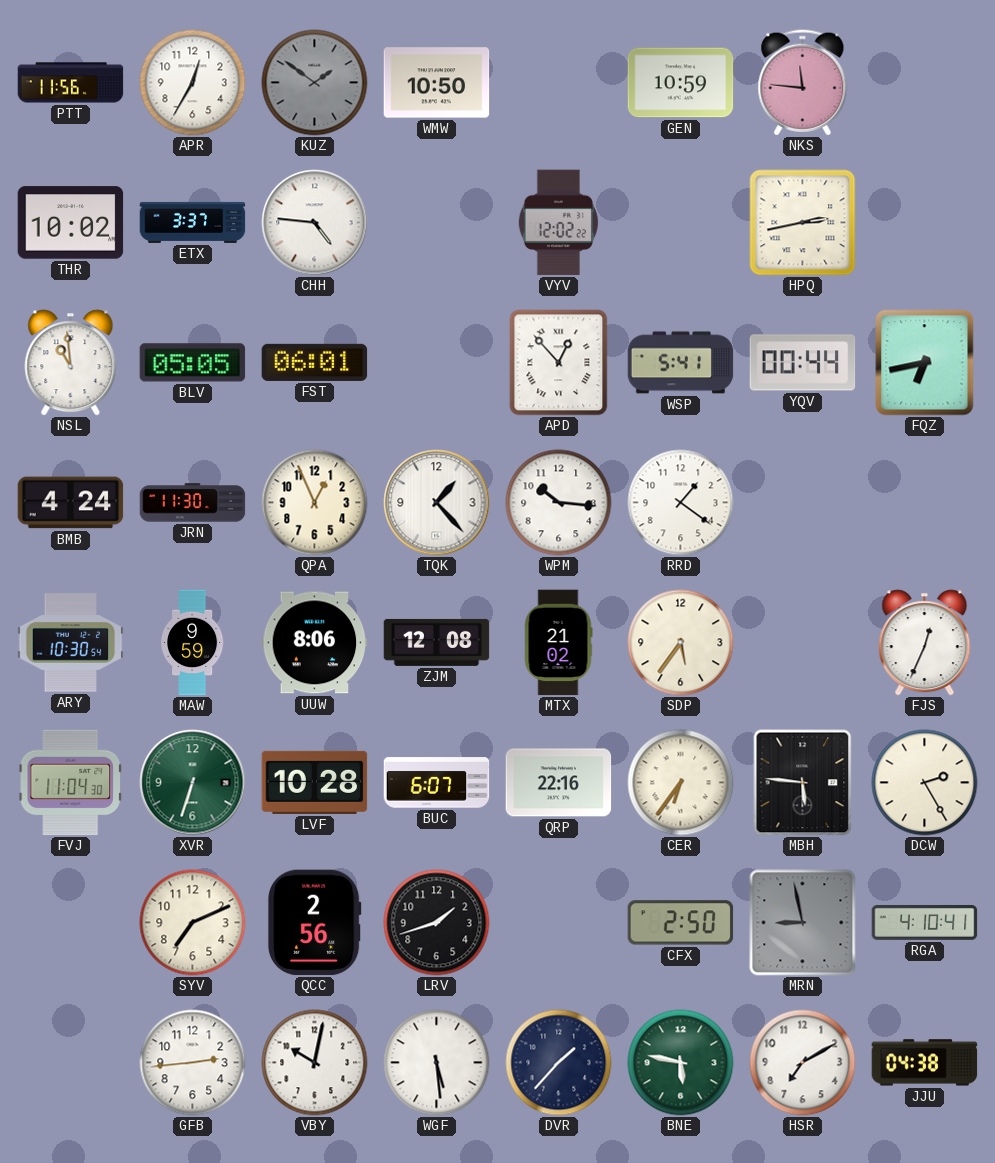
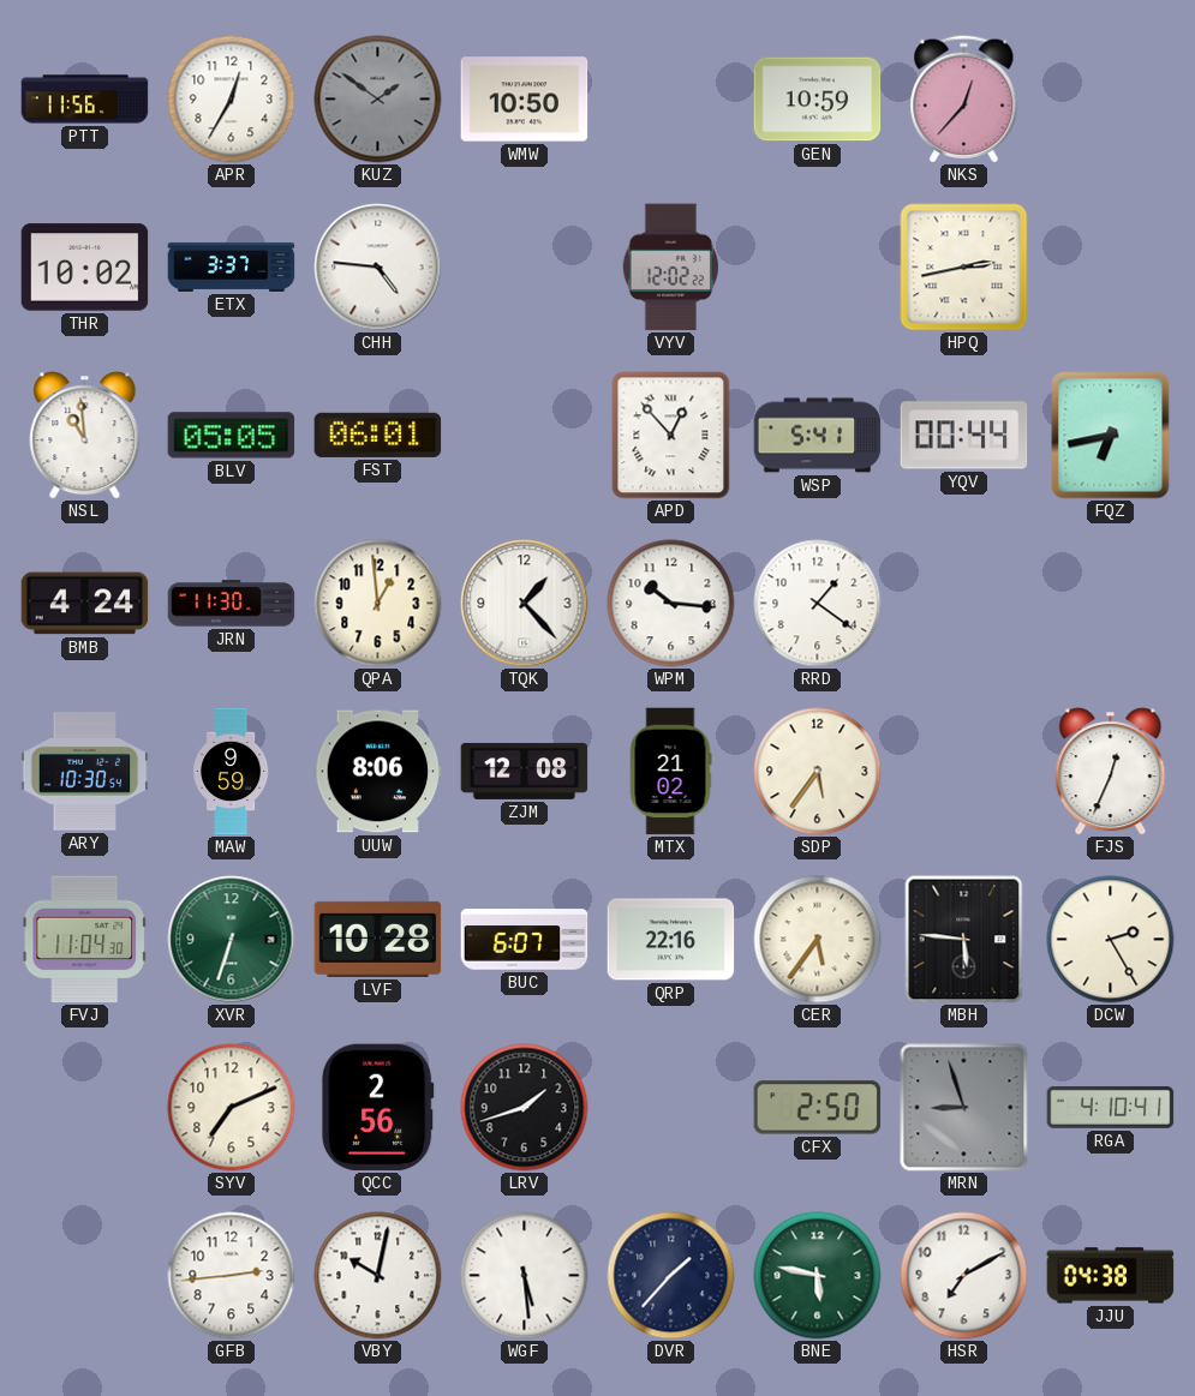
NKS: 11:46 -> 12:37 (964, 100)
QPA: 12:56 -> 12:59 (378, 604)
CER: 6:36 -> 5:36 (818, 940)
MRN: 8:58 -> 8:57 (964, 1108)
